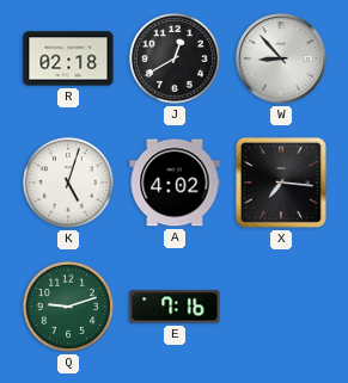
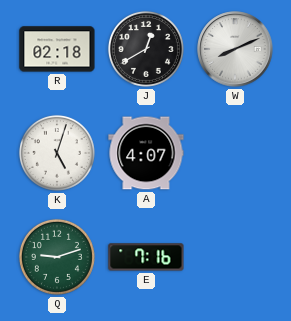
W: 8:53 -> 8:11 (235, 49)
A: 4:02 -> 4:07 (146, 153)
X: 7:16 -> none (281, 183)
